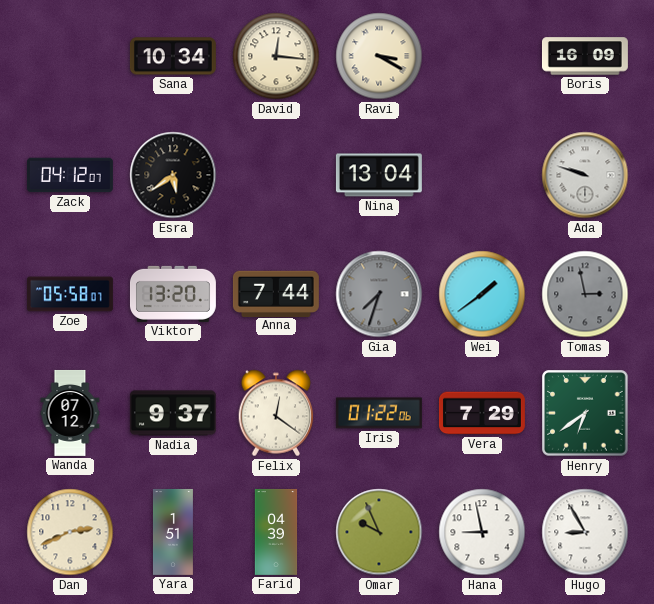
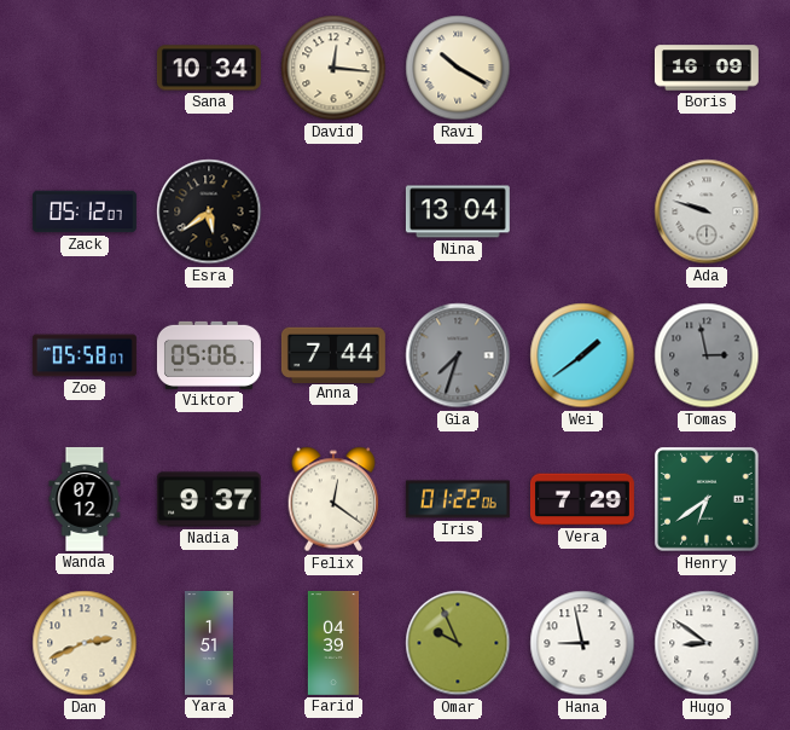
Ravi: 3:20 -> 10:20 (458, 68)
Zack: 04:12 -> 05:12 (85, 212)
Viktor: 13:20 -> 05:06 (209, 355)
Hugo: 8:55 -> 8:51 (707, 643)
